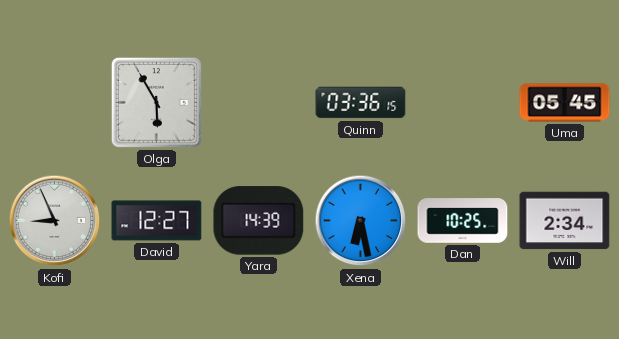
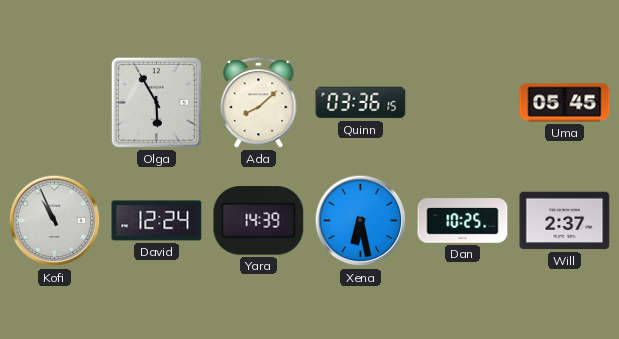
Ada: none -> 8:08 (259, 103)
Kofi: 8:56 -> 10:56 (55, 221)
David: 12:27 -> 12:24 (157, 221)
Will: 2:34 -> 2:37 (565, 221)
